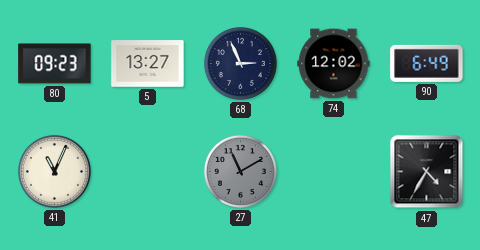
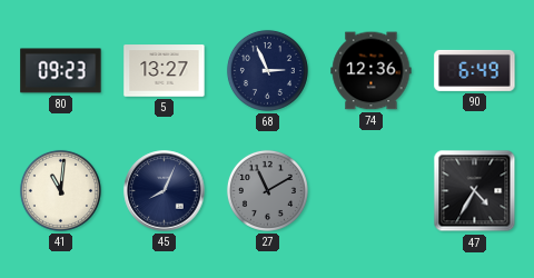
74: 12:02 -> 12:36 (372, 71)
41: 11:04 -> 11:01 (60, 190)
45: none -> 8:04 (165, 191)
